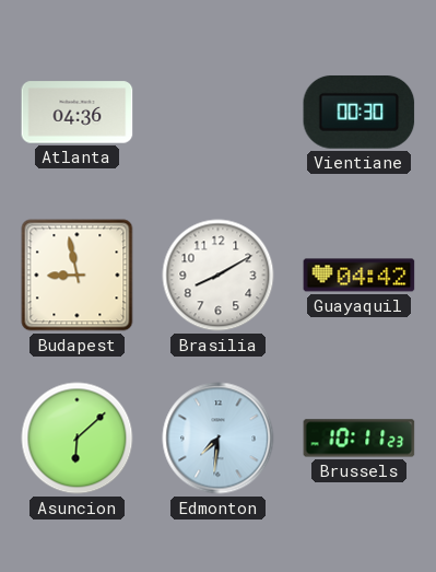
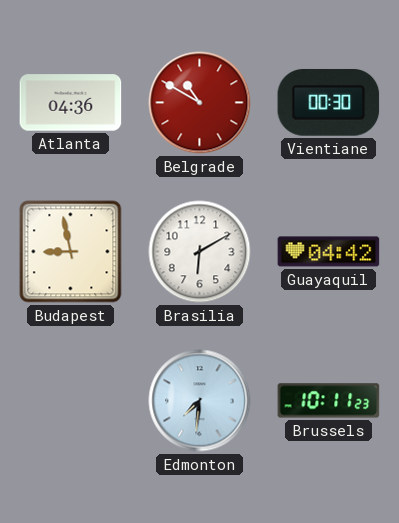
Belgrade: none -> 10:50 (200, 103)
Brasilia: 8:10 -> 6:10 (200, 252)
Asuncion: 6:08 -> none (78, 439)
